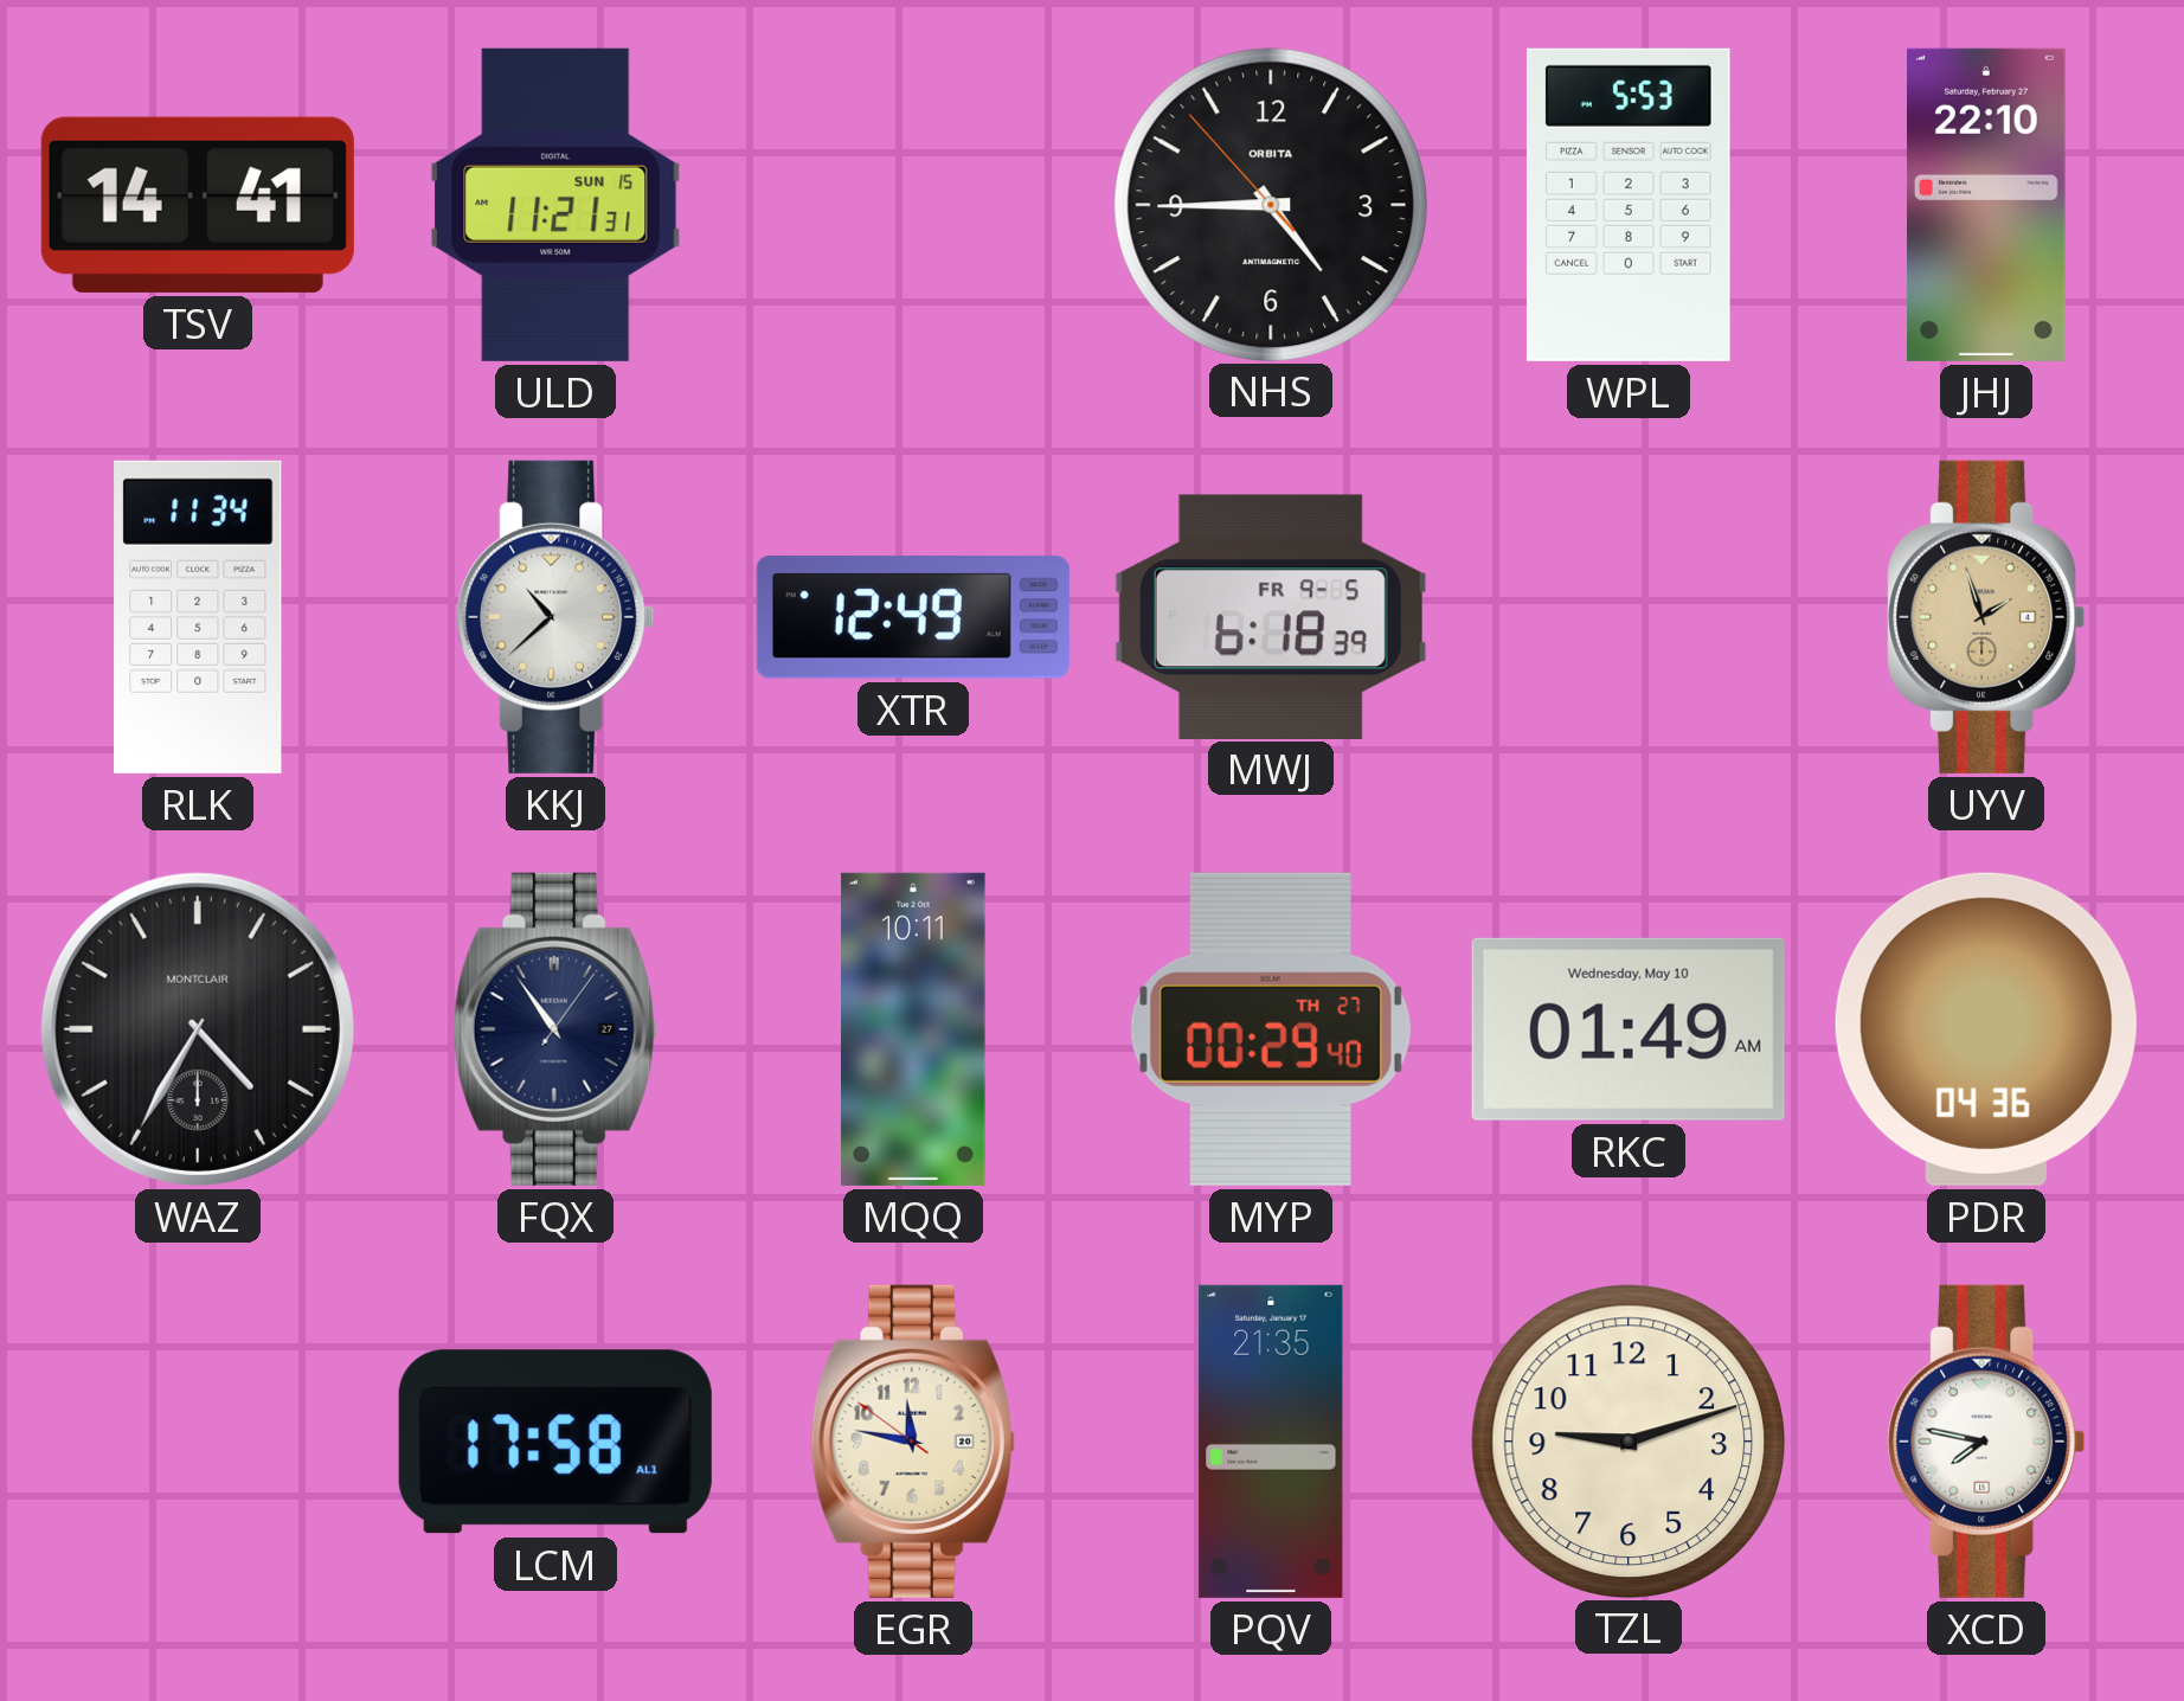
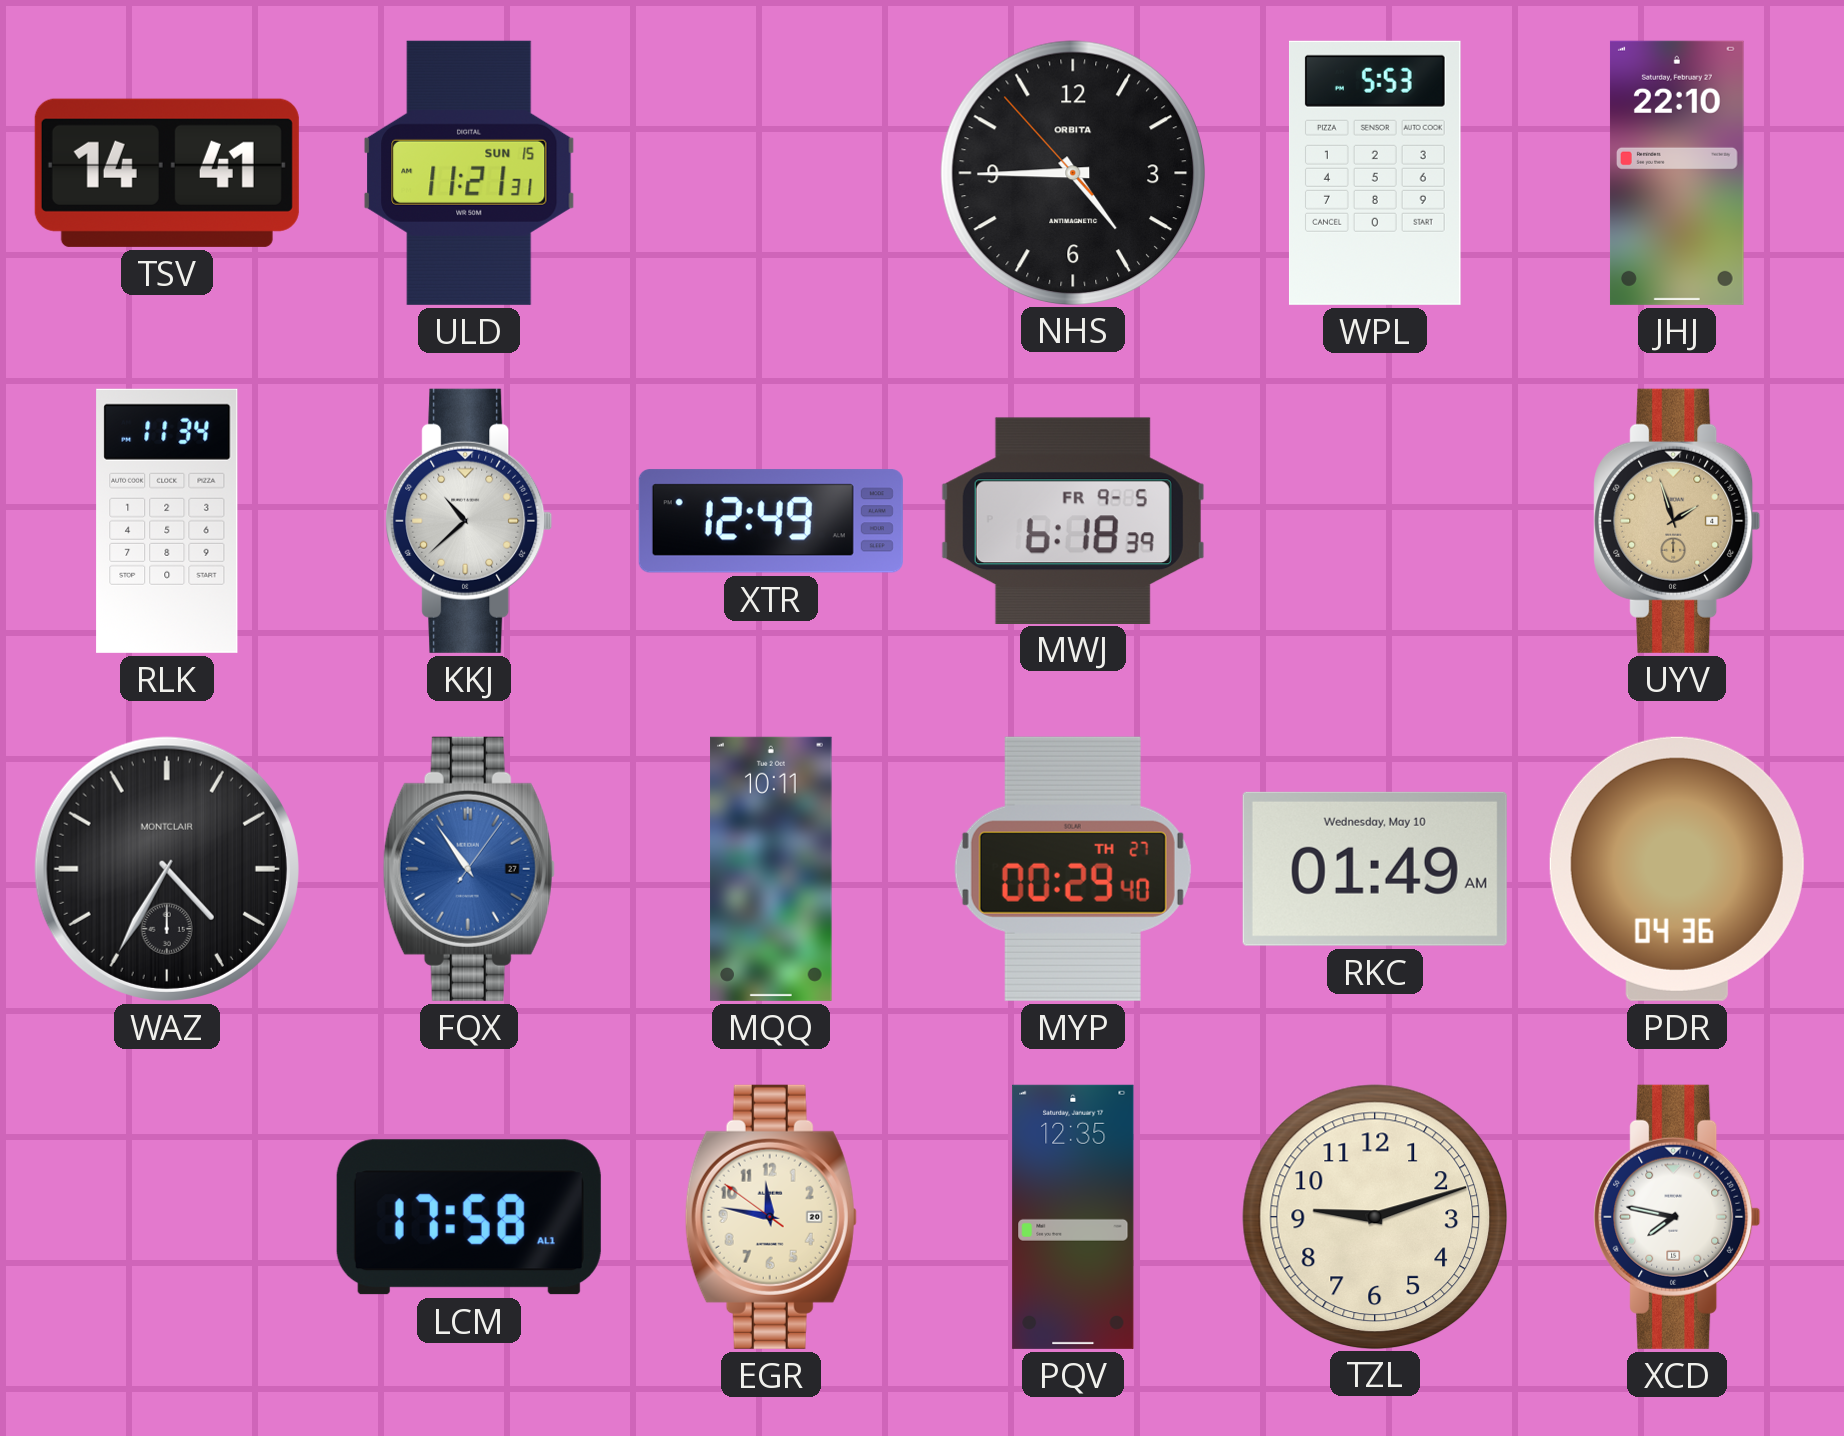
FQX dial: navy -> blue (469, 869)
PQV: 21:35 -> 12:35 (1073, 1217)
